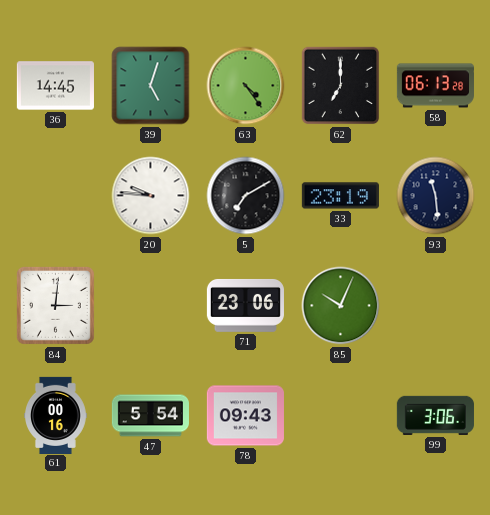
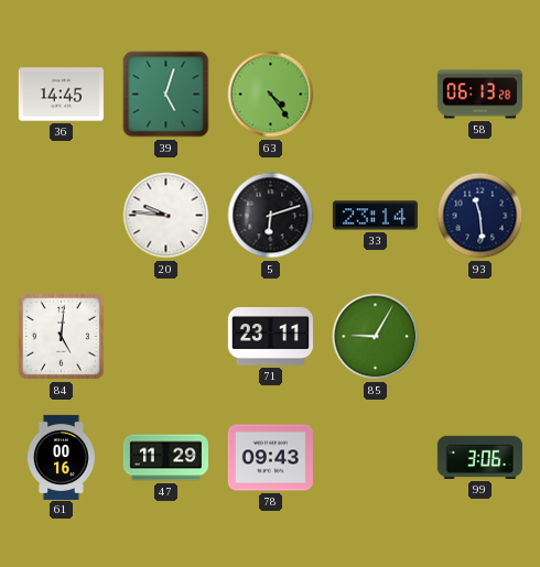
62: 7:00 -> none (341, 86)
5: 7:10 -> 6:12 (271, 216)
33: 23:19 -> 23:14 (375, 216)
84: 3:01 -> 5:01 (61, 336)
71: 23:06 -> 23:11 (270, 336)
85: 10:04 -> 9:05 (376, 337)
47: 5:54 -> 11:29 (165, 458)
